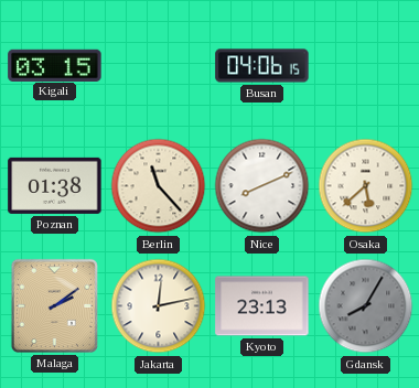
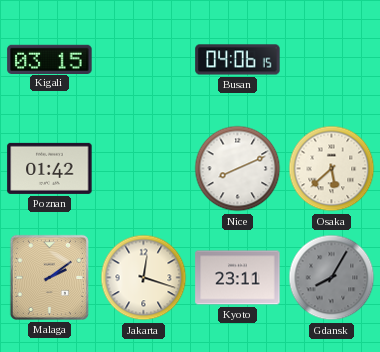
Poznan: 01:38 -> 01:42 (50, 168)
Berlin: 11:23 -> none (159, 186)
Jakarta: 12:13 -> 12:18 (144, 278)
Kyoto: 23:13 -> 23:11 (238, 278)
